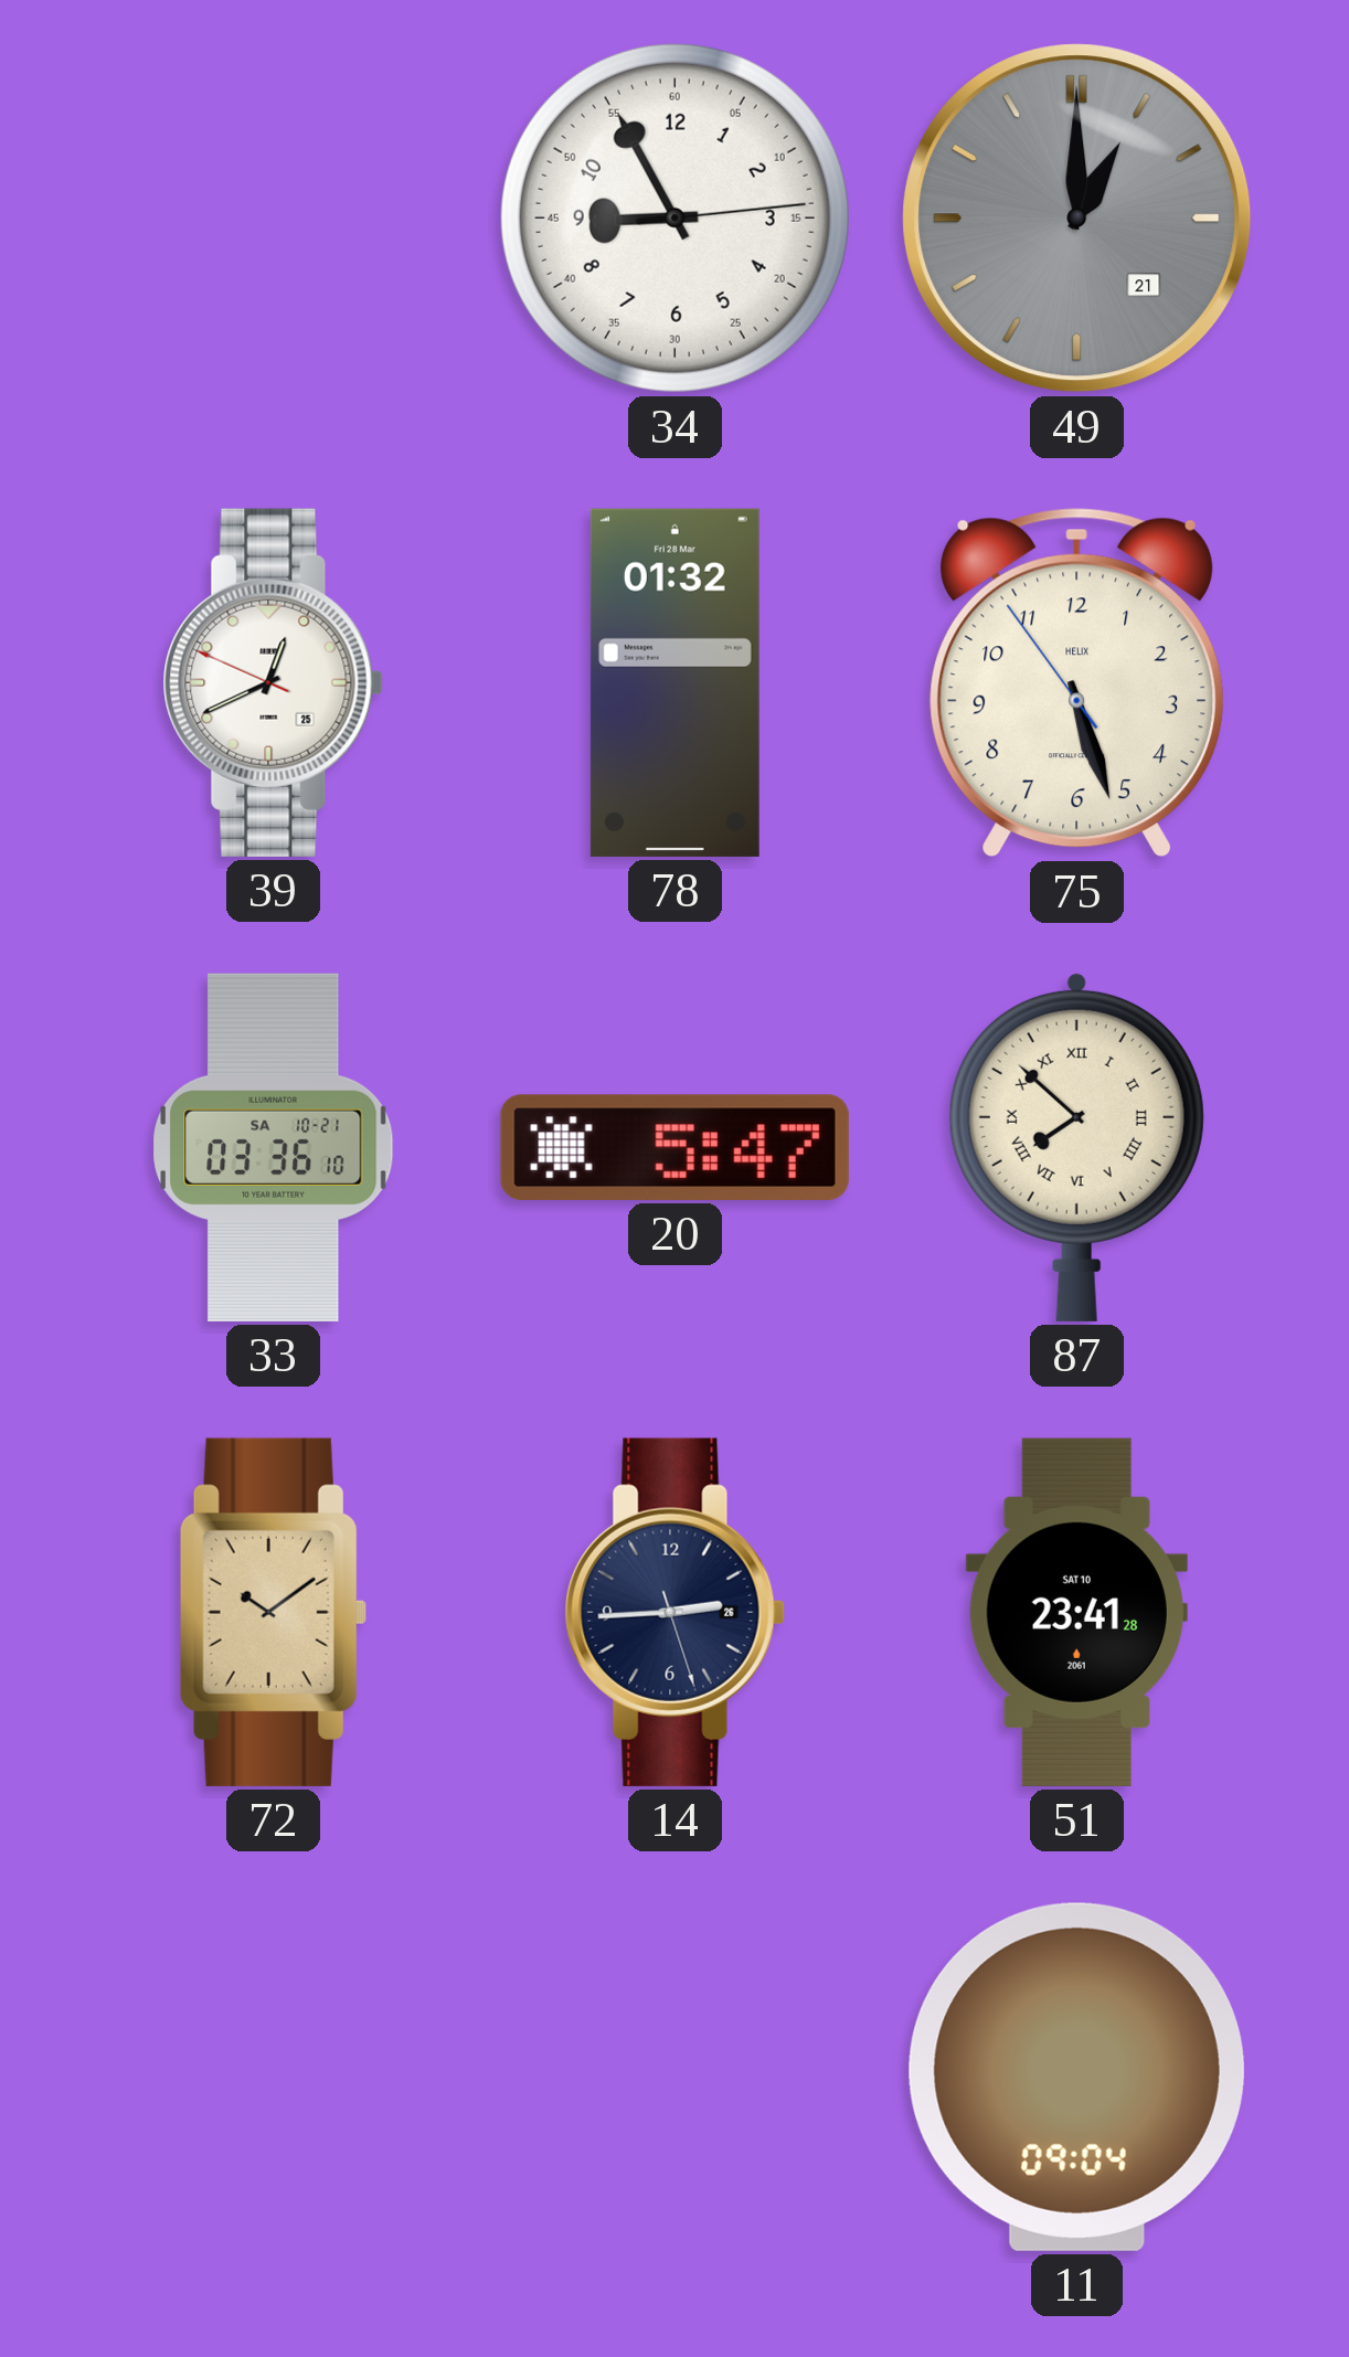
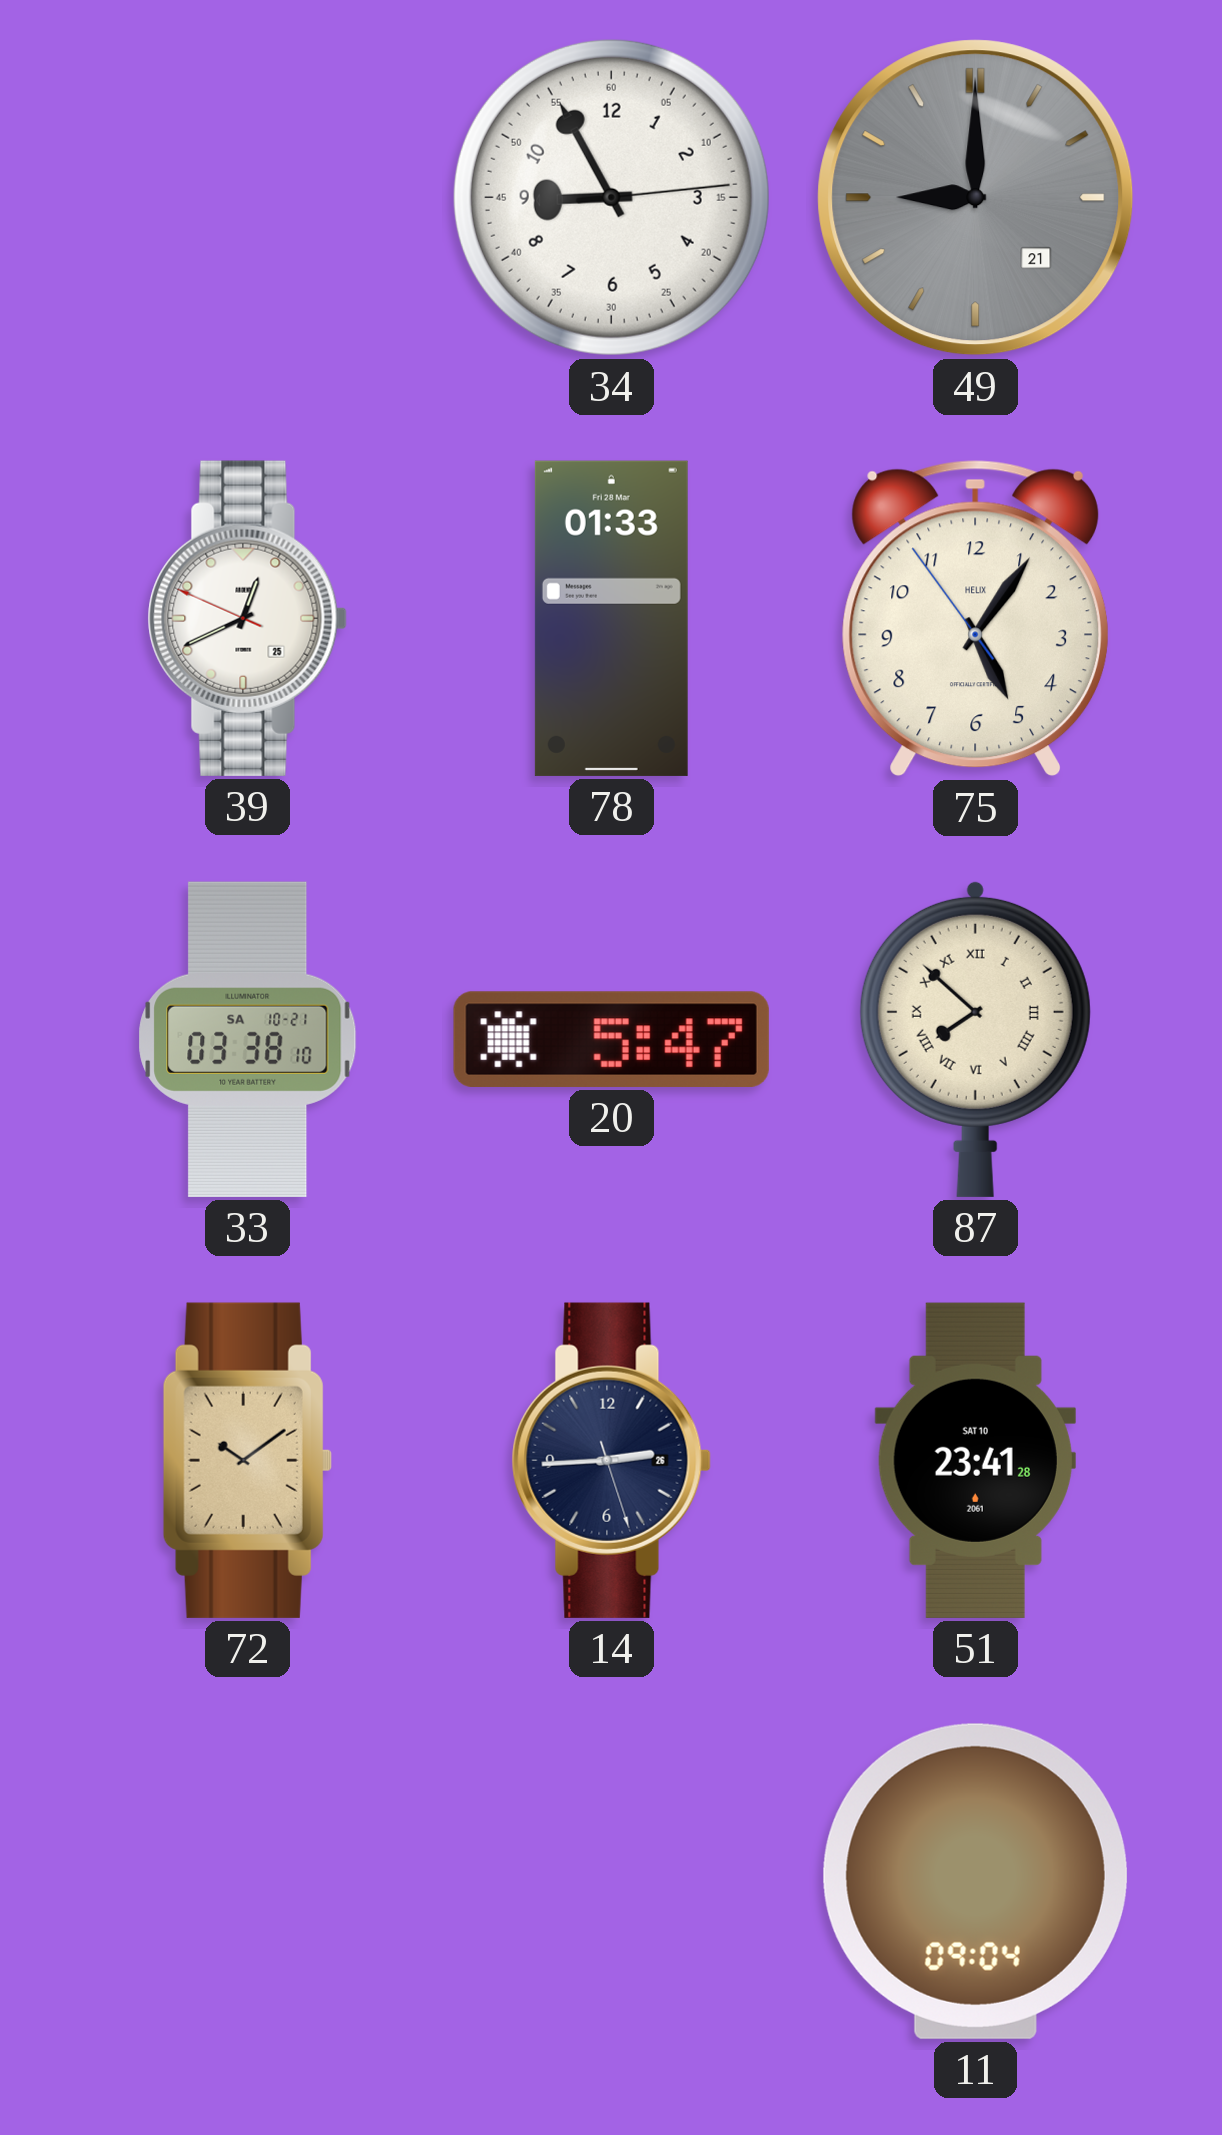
49: 1:00 -> 9:00 (976, 198)
78: 01:32 -> 01:33 (611, 618)
75: 5:26 -> 5:05 (975, 619)
33: 03:36 -> 03:38 (248, 1039)
